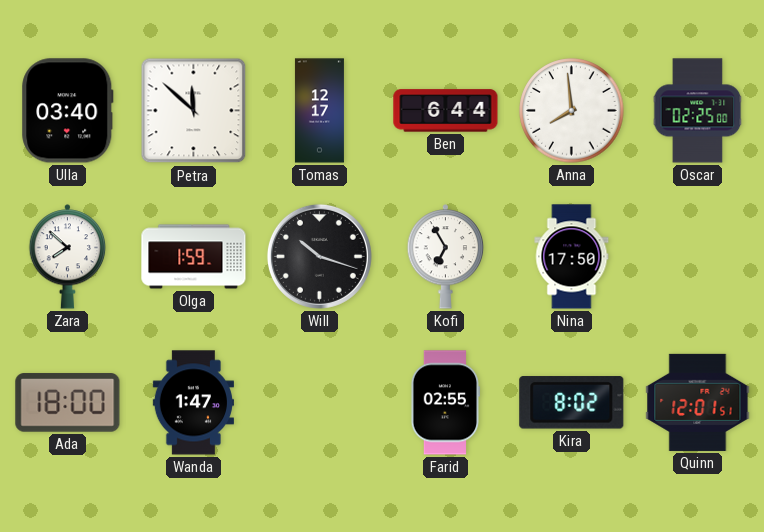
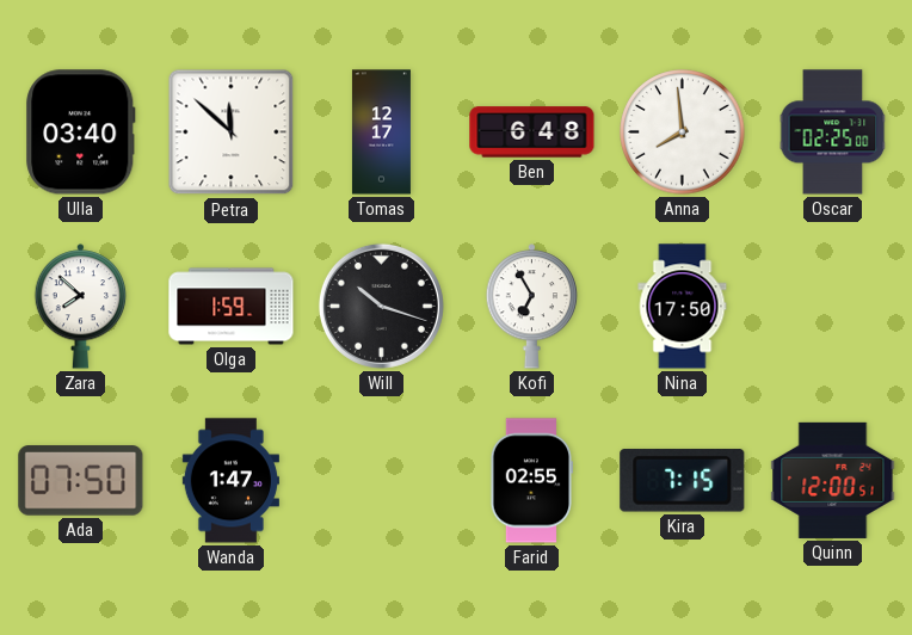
Ben: 6:44 -> 6:48 (532, 132)
Ada: 18:00 -> 07:50 (81, 481)
Kira: 8:02 -> 7:15 (683, 481)
Quinn: 12:01 -> 12:00 (833, 480)
